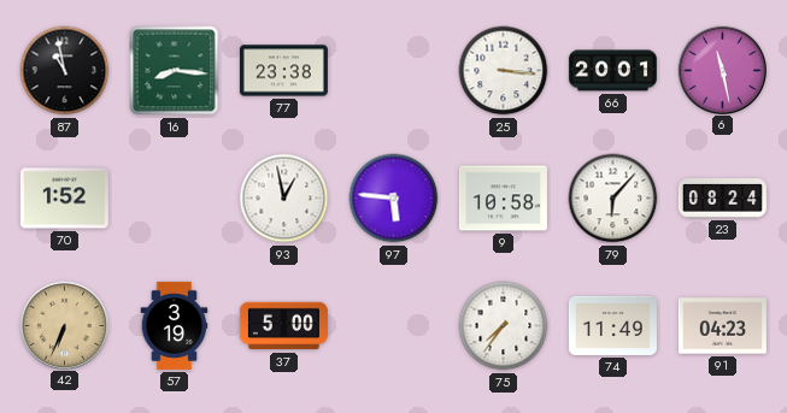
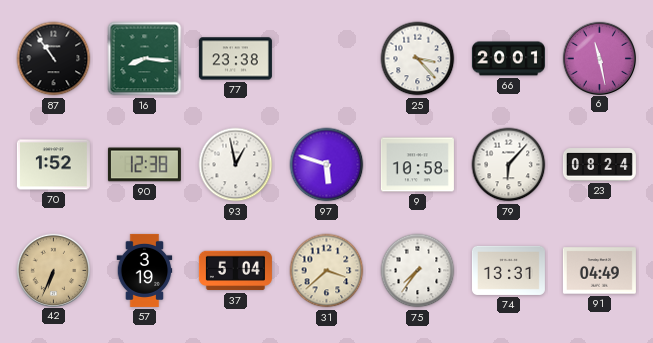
87: 10:58 -> 10:54 (54, 59)
25: 3:16 -> 3:23 (418, 59)
90: none -> 12:38 (144, 165)
97: 5:46 -> 5:48 (327, 165)
37: 5:00 -> 5:04 (235, 271)
31: none -> 3:38 (327, 271)
74: 11:49 -> 13:31 (508, 270)
91: 04:23 -> 04:49 (599, 271)
